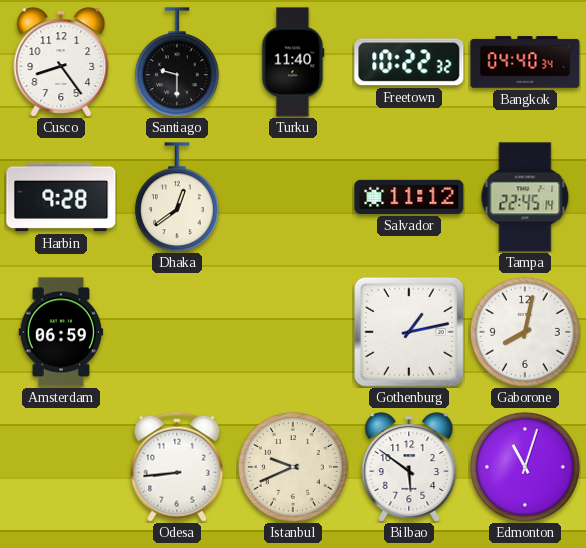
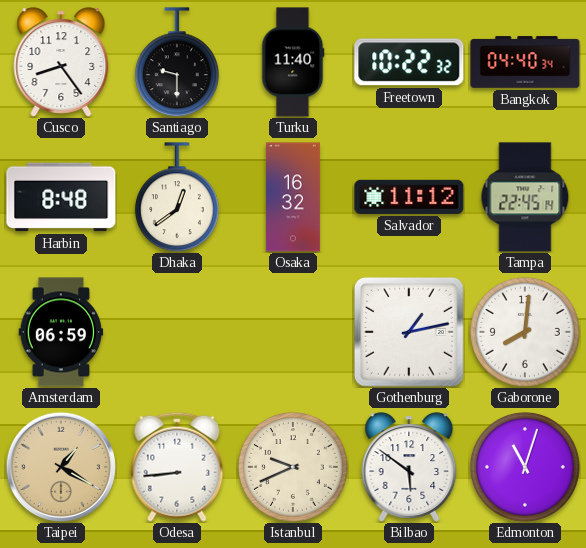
Harbin: 9:28 -> 8:48 (61, 197)
Osaka: none -> 16:32 (293, 197)
Gaborone: 8:02 -> 8:01 (526, 333)
Taipei: none -> 1:20 (60, 466)
